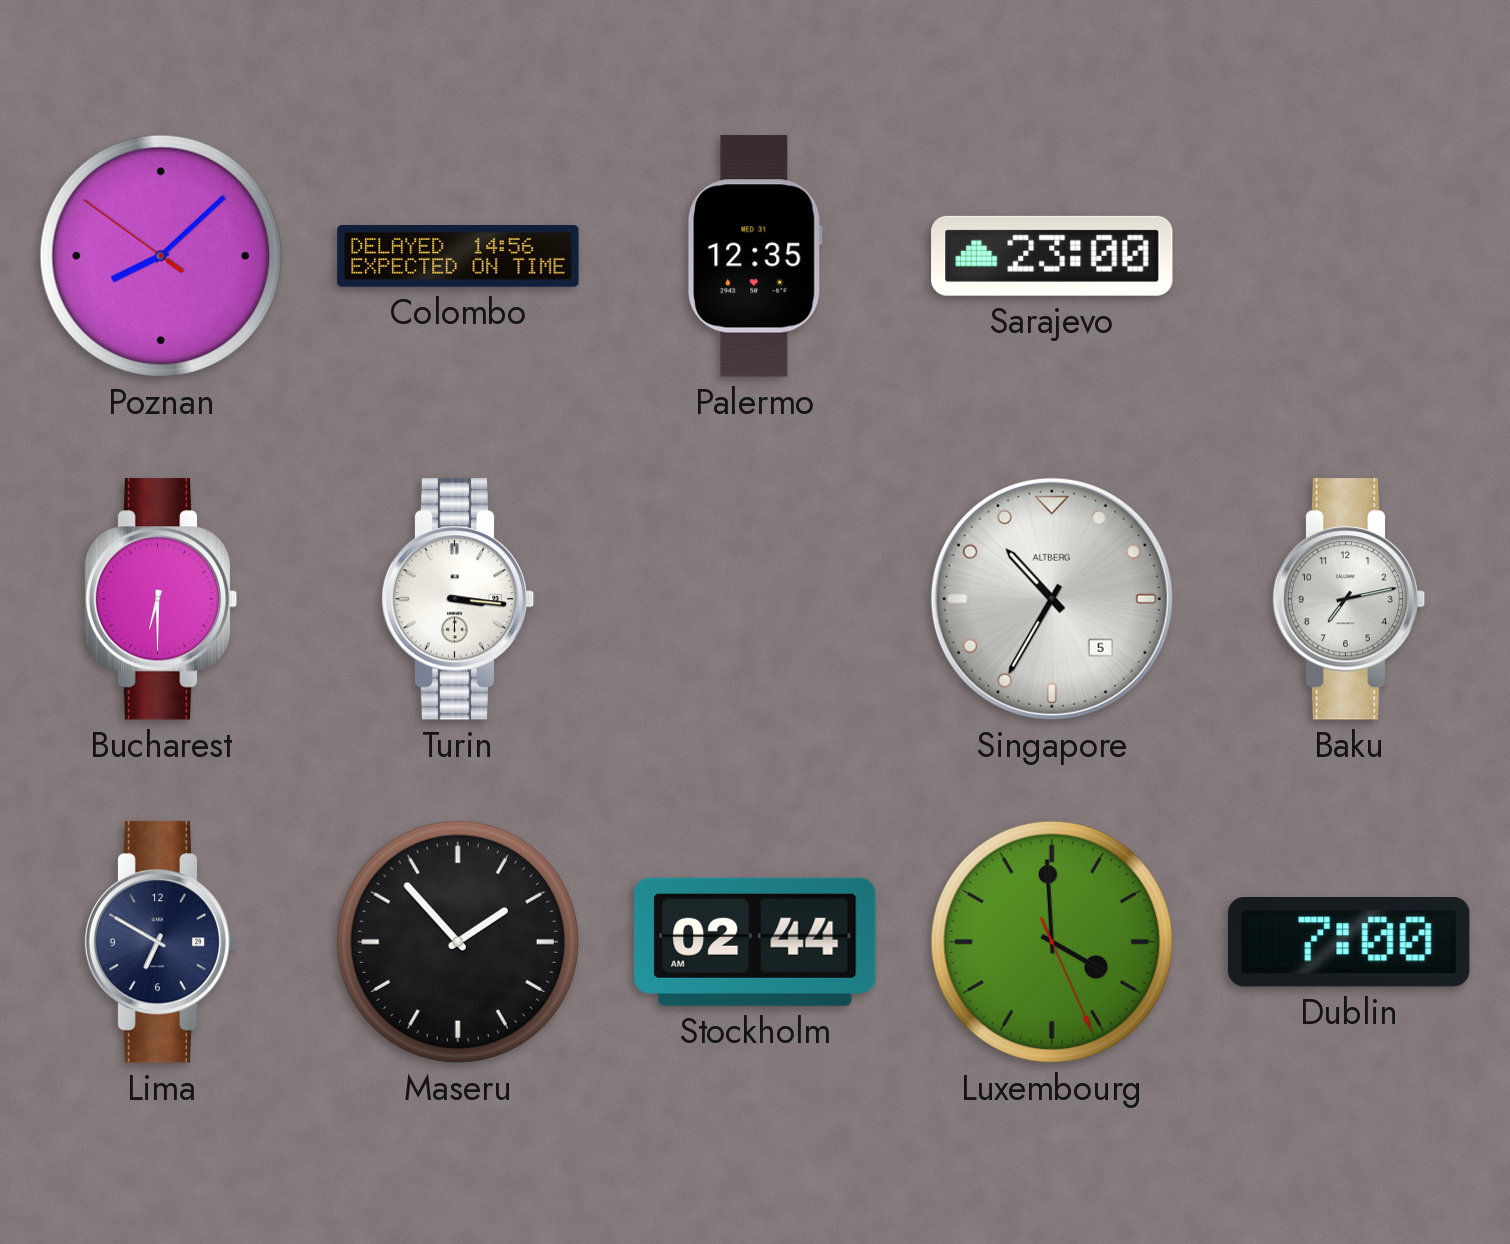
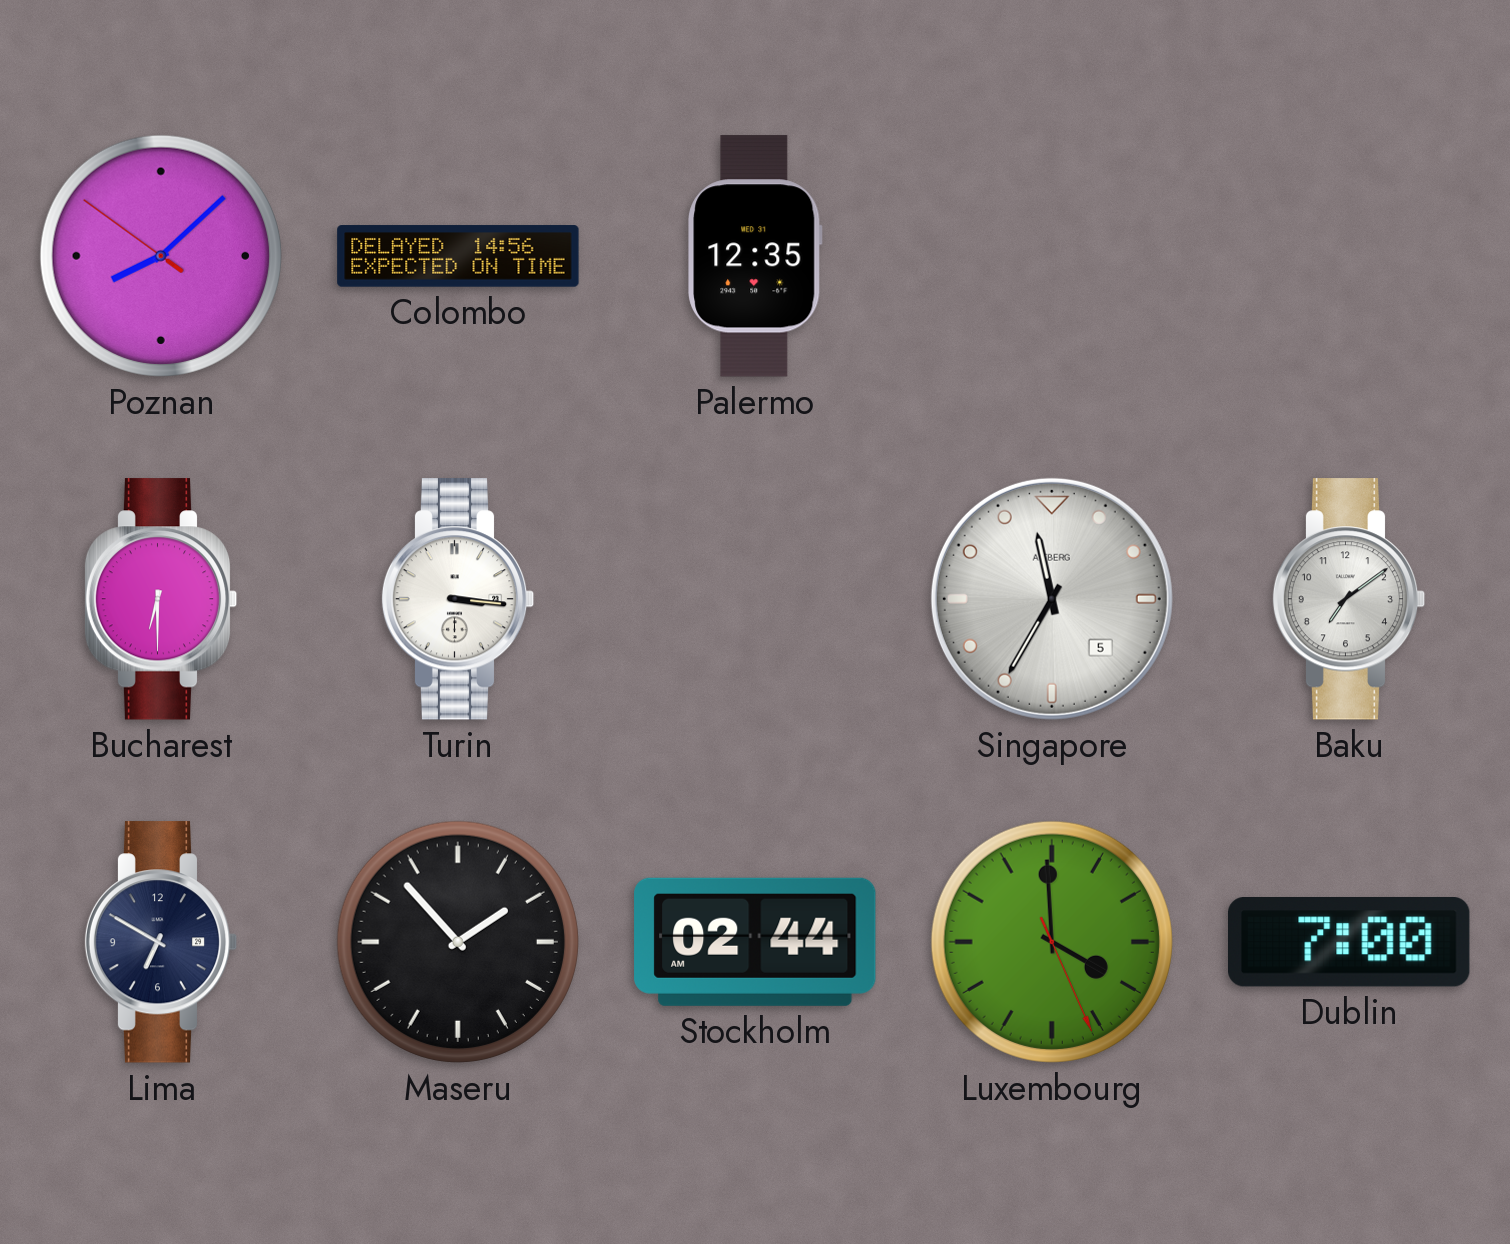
Sarajevo: 23:00 -> none (1052, 256)
Singapore: 10:35 -> 11:35 (1052, 599)
Baku: 7:13 -> 7:09 (1349, 599)
